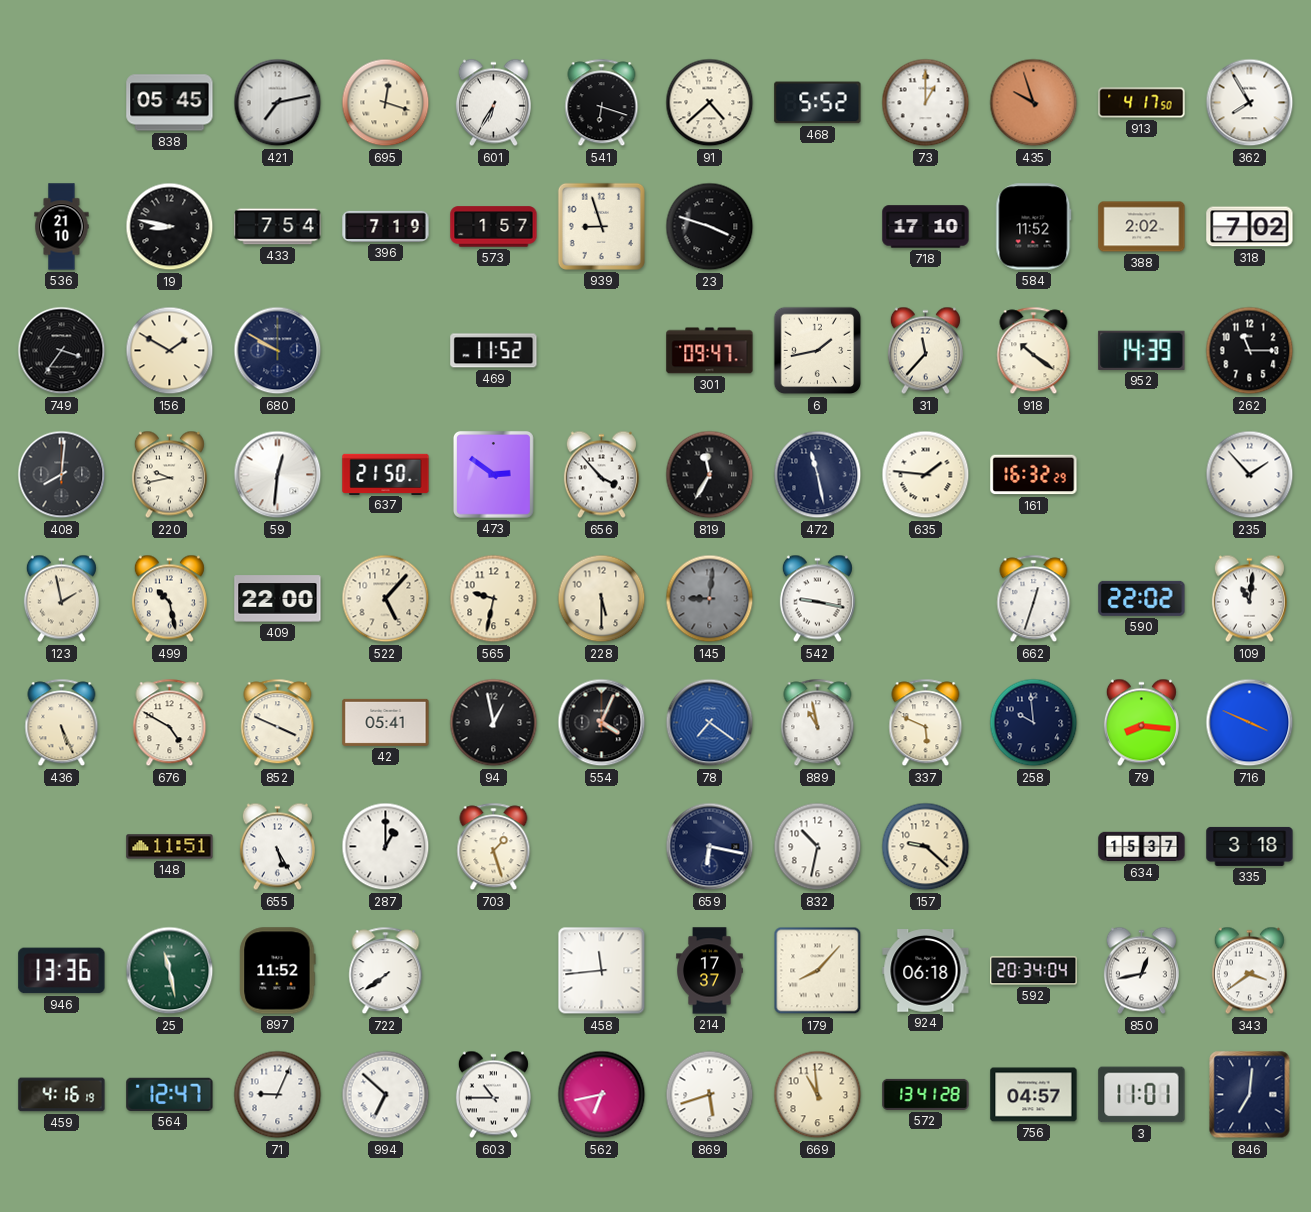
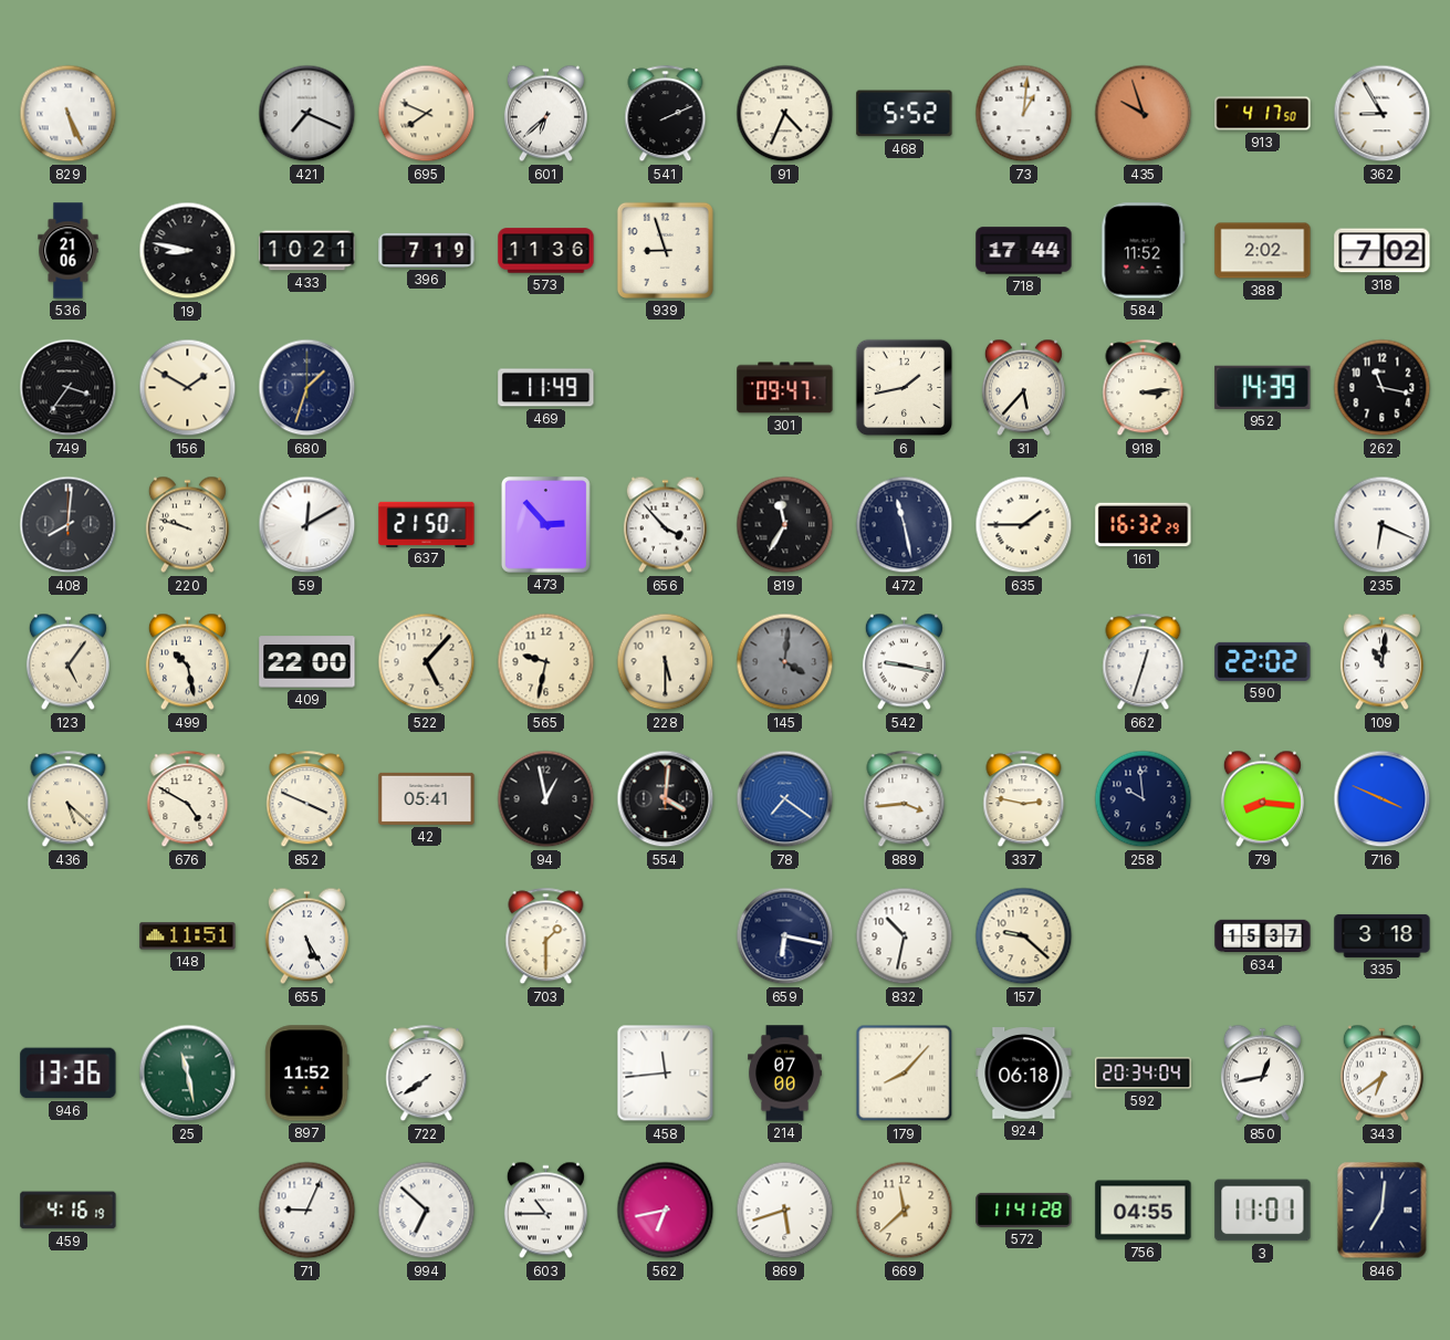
829: none -> 5:26 (69, 114)
838: 05:45 -> none (170, 103)
421: 7:13 -> 7:19 (307, 114)
695: 12:18 -> 7:49 (427, 114)
601: 6:35 -> 6:38 (545, 114)
541: 6:18 -> 2:11 (666, 114)
91: 4:38 -> 4:34 (785, 114)
73: 1:00 -> 1:01 (1024, 114)
362: 7:55 -> 8:55 (1383, 114)
536: 21:10 -> 21:06 (69, 251)
433: 7:54 -> 10:21 (307, 251)
573: 1:57 -> 11:36 (546, 251)
23: 3:48 -> none (710, 227)
718: 17:10 -> 17:44 (1024, 251)
680: 9:50 -> 1:33 (307, 388)
469: 11:52 -> 11:49 (546, 388)
31: 11:37 -> 5:37 (1023, 388)
918: 10:21 -> 3:14 (1144, 388)
262: 11:15 -> 11:17 (1383, 388)
220: 9:43 -> 9:48 (187, 525)
59: 12:31 -> 12:10 (307, 525)
473: 2:51 -> 2:53 (545, 524)
635: 1:46 -> 1:45 (1024, 525)
235: 1:53 -> 6:19 (1383, 525)
123: 1:58 -> 5:06 (67, 662)
145: 9:01 -> 4:01 (785, 662)
436: 5:26 -> 5:22 (69, 799)
554: 4:04 -> 4:01 (666, 799)
889: 10:58 -> 3:44 (905, 799)
337: 5:49 -> 2:47 (1024, 799)
287: 1:00 -> none (386, 847)
703: 1:27 -> 1:30 (546, 936)
214: 17:37 -> 07:00 (785, 1074)
343: 3:39 -> 6:39 (1381, 1074)
564: 12:47 -> none (170, 1094)
669: 10:59 -> 11:38 (905, 1211)
572: 13:41 -> 11:41 (1024, 1210)
756: 04:57 -> 04:55 (1144, 1211)
